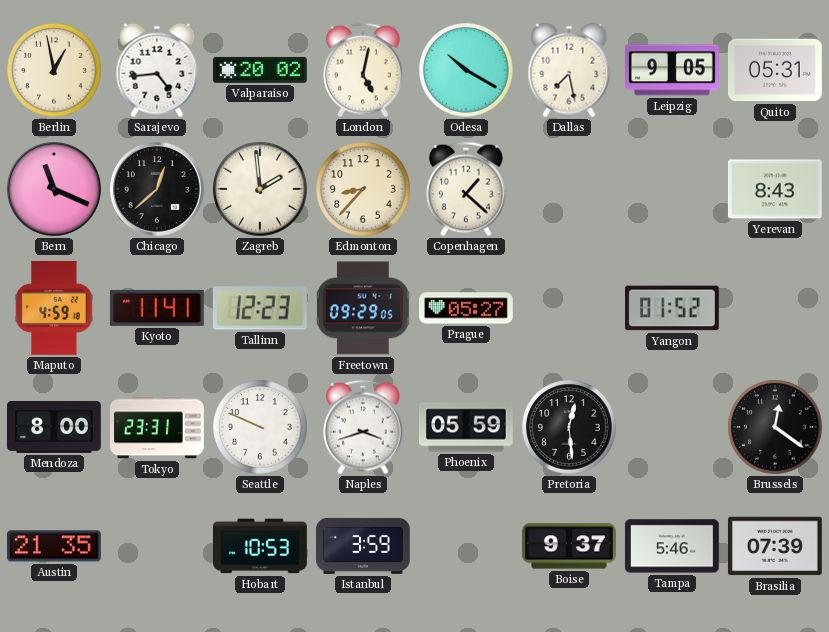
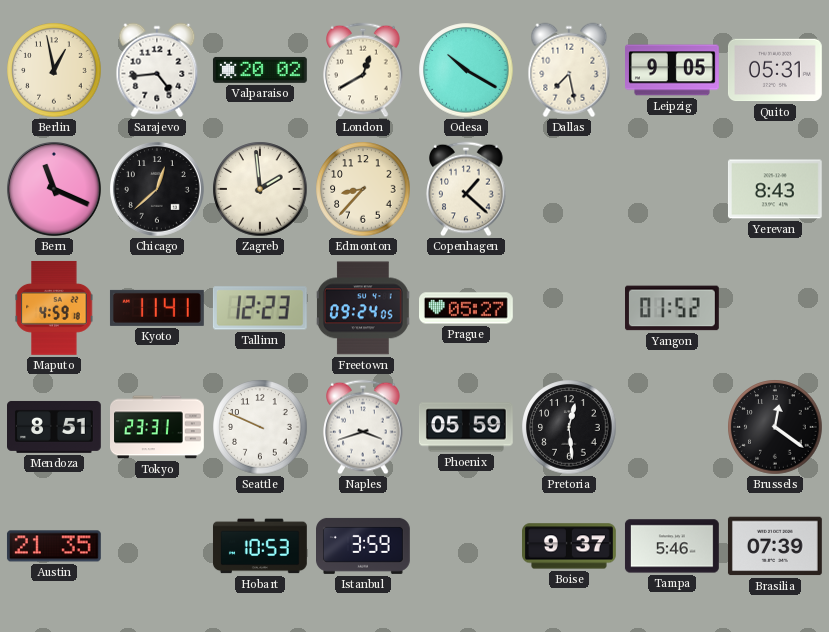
London: 5:02 -> 12:40 (363, 70)
Freetown: 09:29 -> 09:24 (363, 308)
Mendoza: 8:00 -> 8:51 (55, 427)
